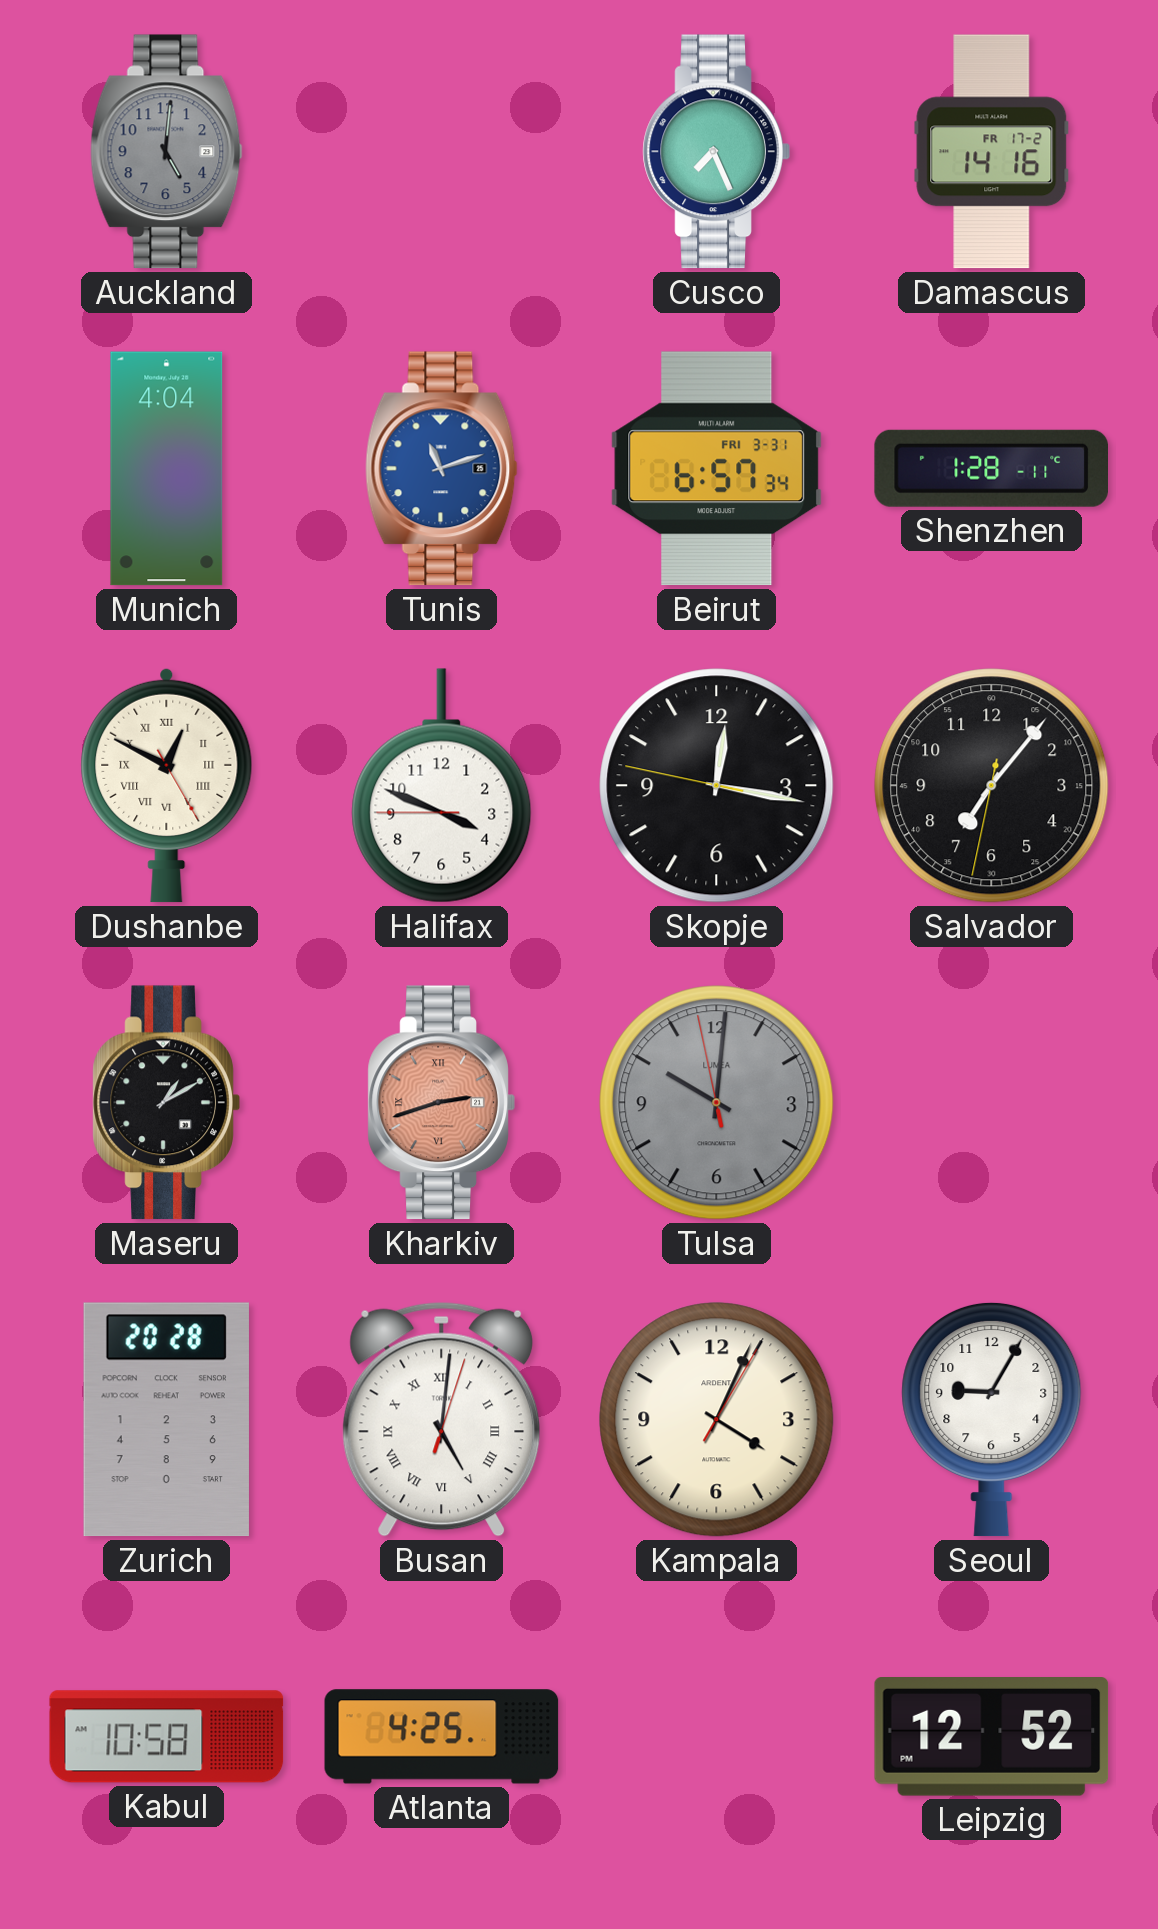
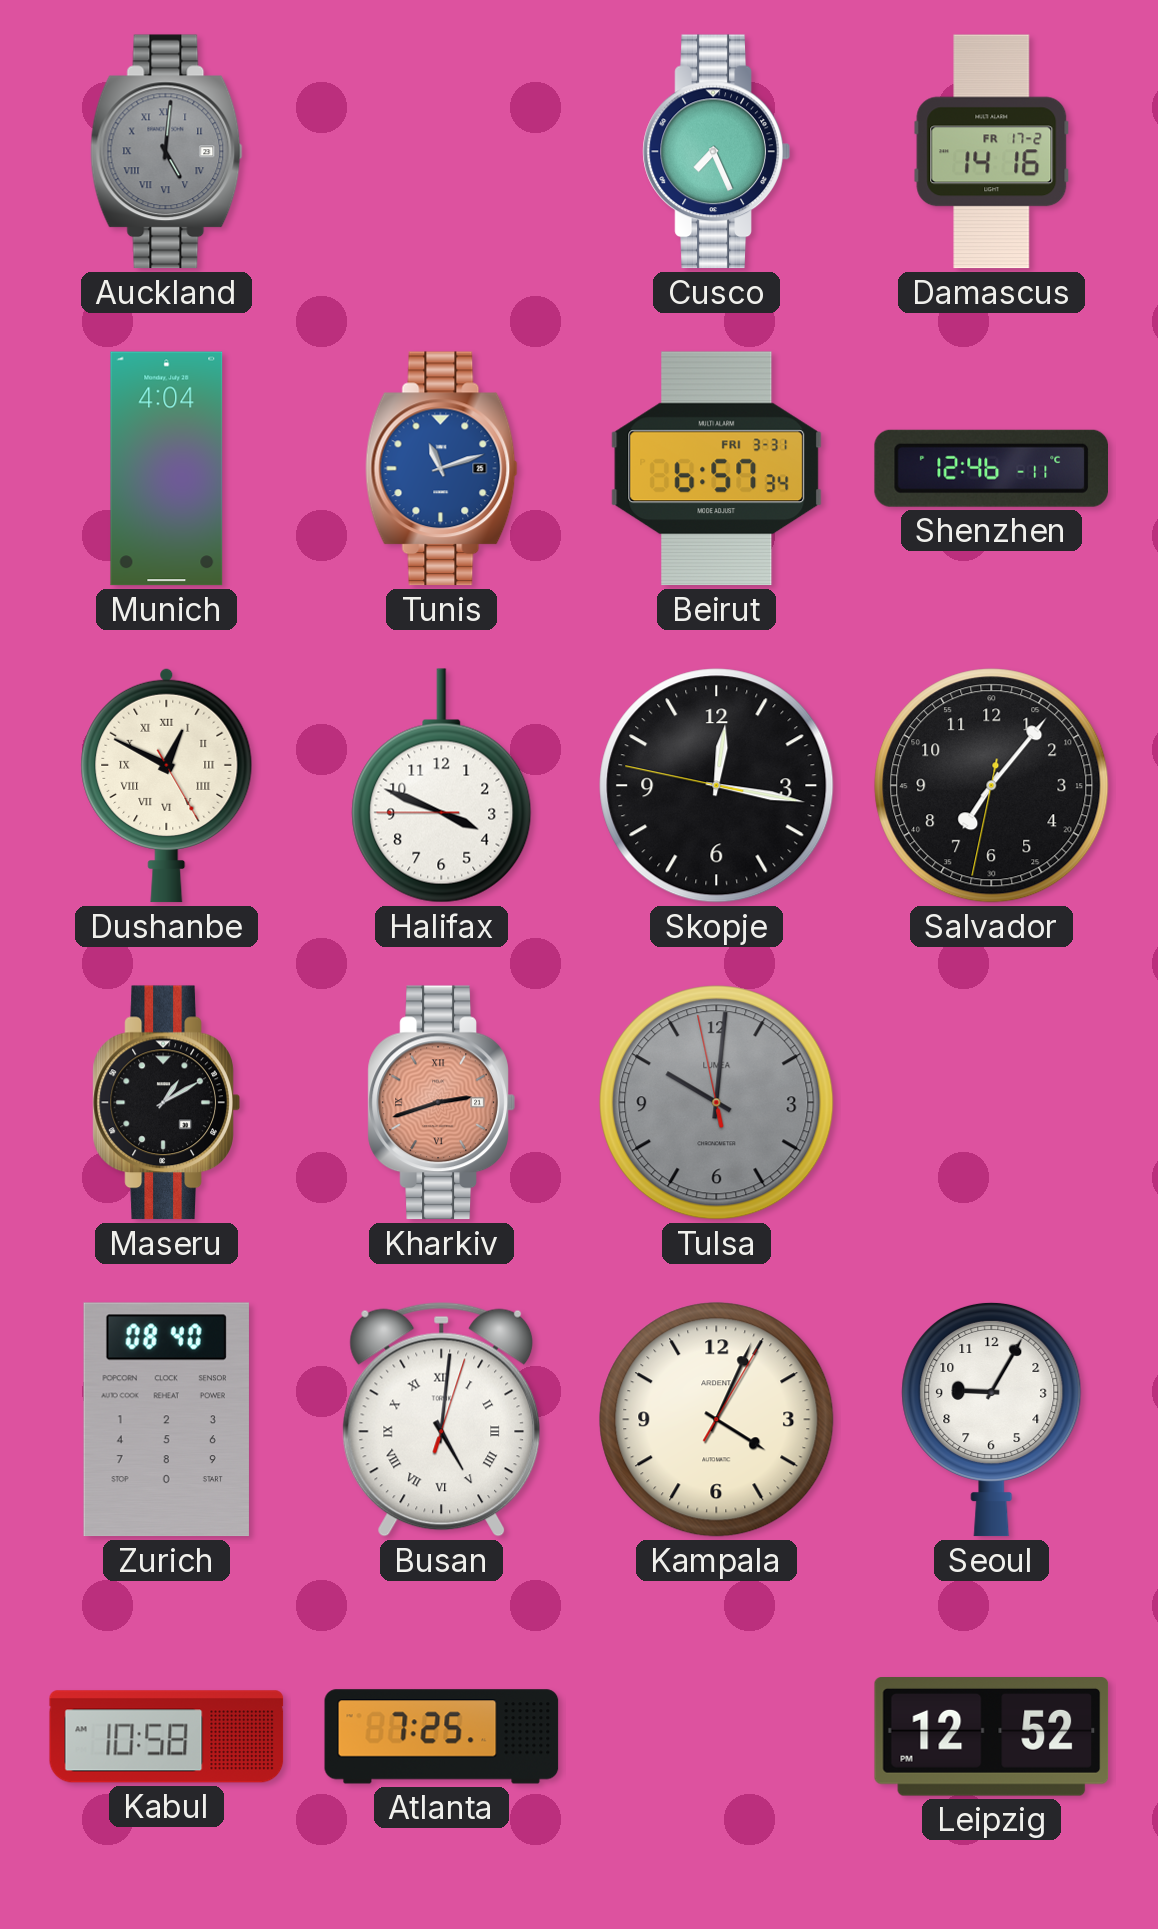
Auckland numerals: Arabic -> Roman (167, 152)
Shenzhen: 1:28 -> 12:46 (991, 468)
Zurich: 20:28 -> 08:40 (166, 1420)
Atlanta: 4:25 -> 7:25 (442, 1737)
